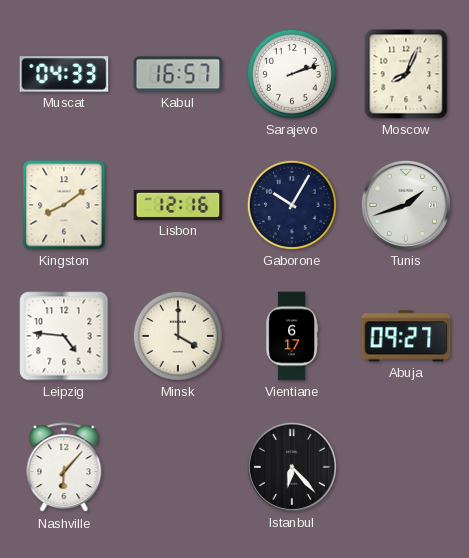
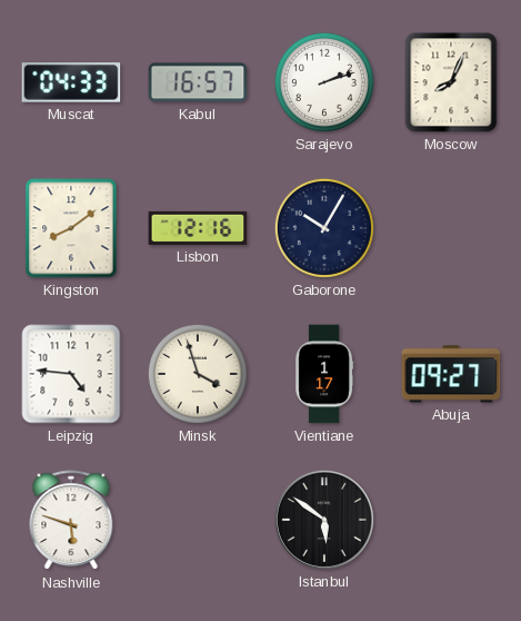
Tunis: 1:42 -> none (406, 205)
Minsk: 4:00 -> 3:57 (198, 374)
Vientiane: 6:17 -> 1:17 (324, 374)
Nashville: 6:07 -> 5:48 (71, 521)
Istanbul: 6:23 -> 5:51 (324, 520)
